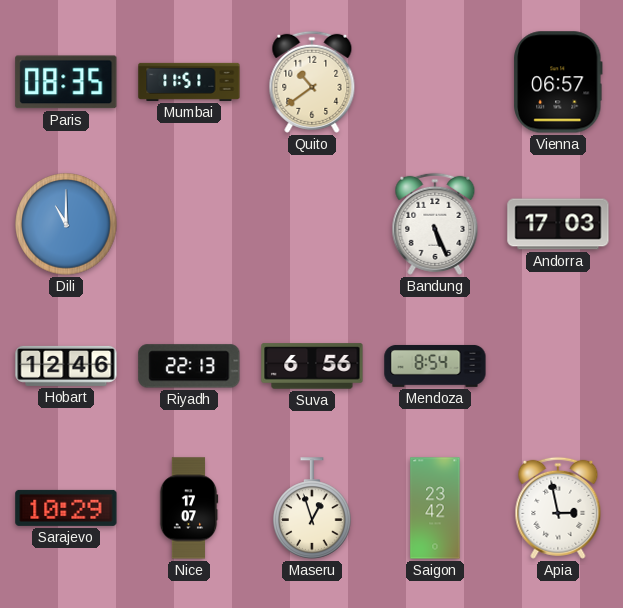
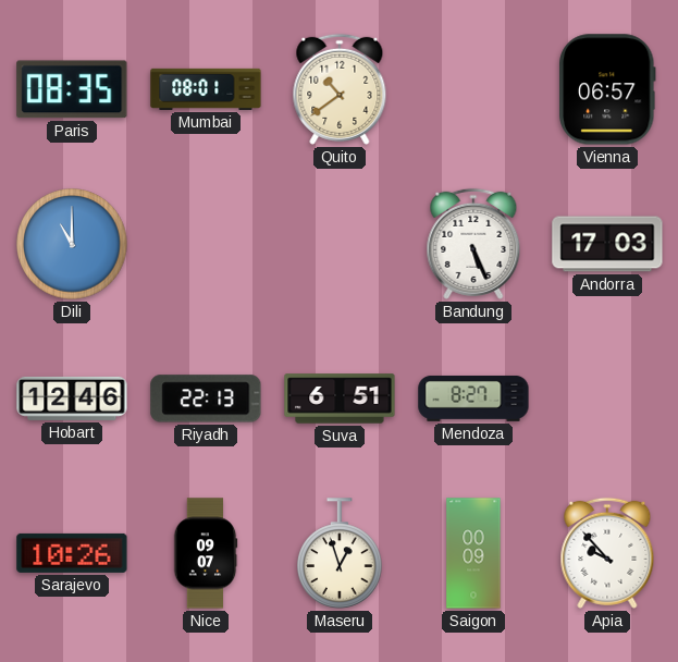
Mumbai: 11:51 -> 08:01 (206, 89)
Suva: 6:56 -> 6:51 (340, 399)
Mendoza: 8:54 -> 8:27 (473, 399)
Sarajevo: 10:29 -> 10:26 (72, 553)
Nice: 17:07 -> 09:07 (206, 553)
Saigon: 23:42 -> 00:09 (473, 553)
Apia: 2:58 -> 9:53 (607, 553)
